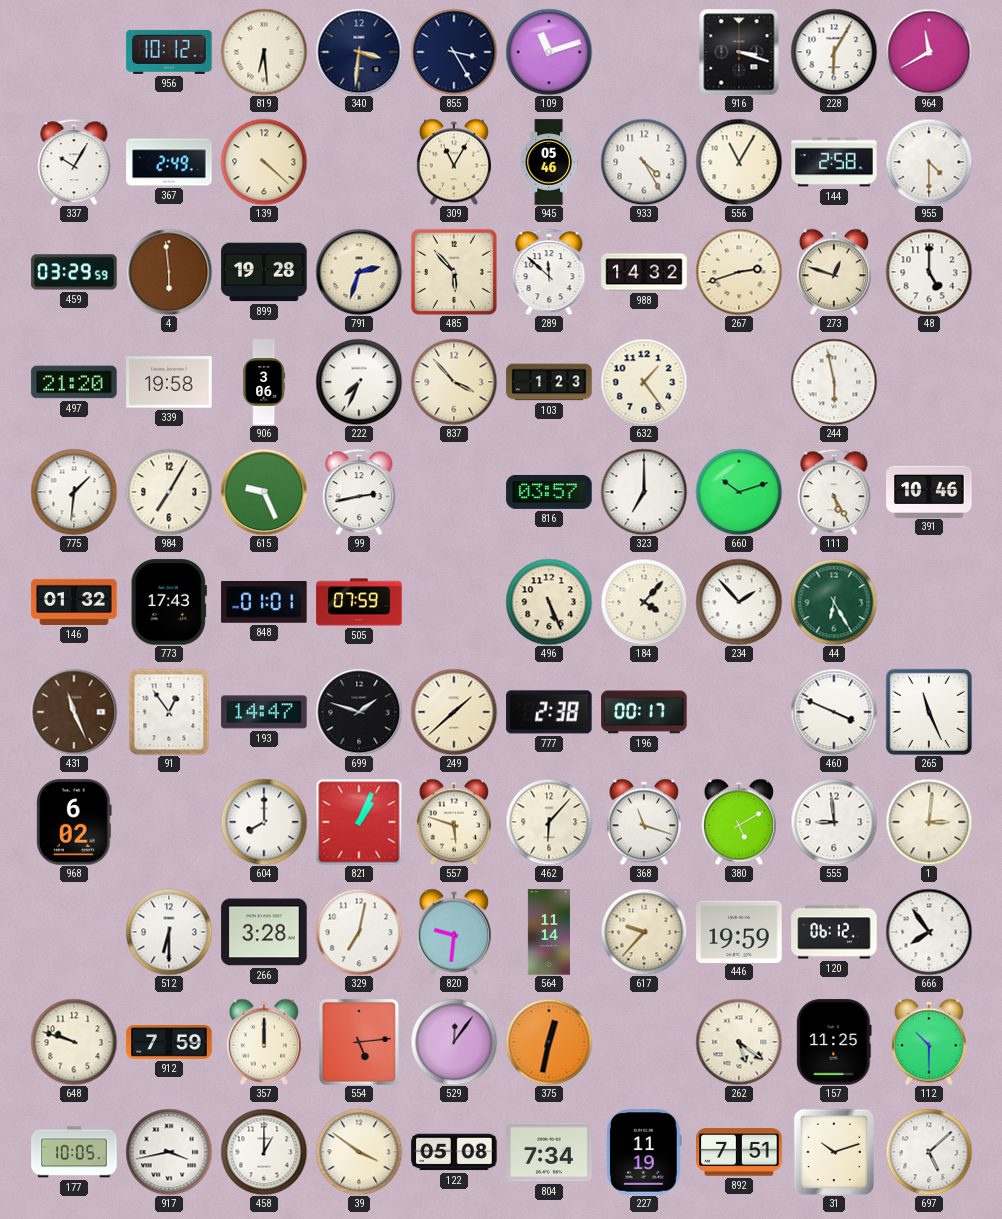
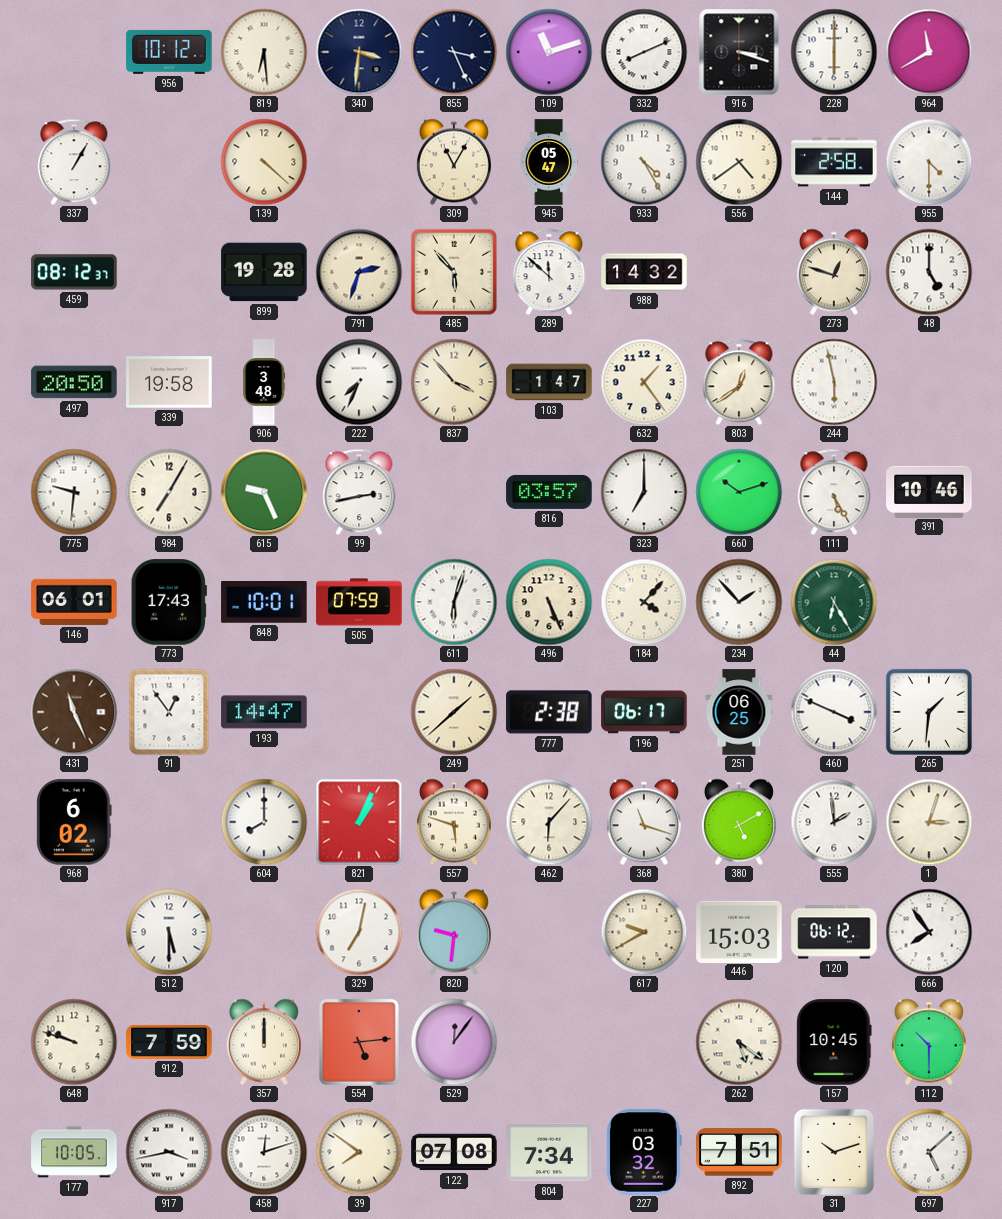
855: 3:25 -> 3:26 (454, 52)
332: none -> 8:11 (644, 52)
228: 6:05 -> 6:00 (834, 52)
337: 10:05 -> 1:05 (74, 162)
367: 2:49 -> none (169, 162)
945: 05:46 -> 05:47 (548, 162)
556: 11:05 -> 4:39 (739, 162)
459: 03:29 -> 08:12 (74, 272)
4: 5:59 -> none (169, 272)
267: 2:42 -> none (739, 272)
497: 21:20 -> 20:50 (74, 382)
906: 3:06 -> 3:48 (264, 382)
103: 1:23 -> 1:47 (549, 382)
803: none -> 12:39 (739, 382)
775: 1:31 -> 9:31 (74, 492)
146: 01:32 -> 06:01 (74, 602)
848: 01:01 -> 10:01 (264, 603)
611: none -> 6:03 (454, 602)
699: 1:48 -> none (359, 712)
196: 00:17 -> 06:17 (644, 712)
251: none -> 06:25 (739, 712)
265: 11:26 -> 1:31 (929, 712)
555: 8:59 -> 1:59 (834, 822)
1: 3:01 -> 3:03 (929, 822)
512: 6:30 -> 5:30 (169, 932)
266: 3:28 -> none (264, 932)
564: 11:14 -> none (549, 932)
617: 9:37 -> 9:40 (644, 932)
446: 19:59 -> 15:03 (739, 931)
375: 12:32 -> none (549, 1042)
157: 11:25 -> 10:45 (834, 1042)
458: 1:00 -> 12:12 (264, 1152)
39: 3:51 -> 7:51 (359, 1152)
122: 05:08 -> 07:08 (454, 1152)
227: 11:19 -> 03:32 (645, 1152)
